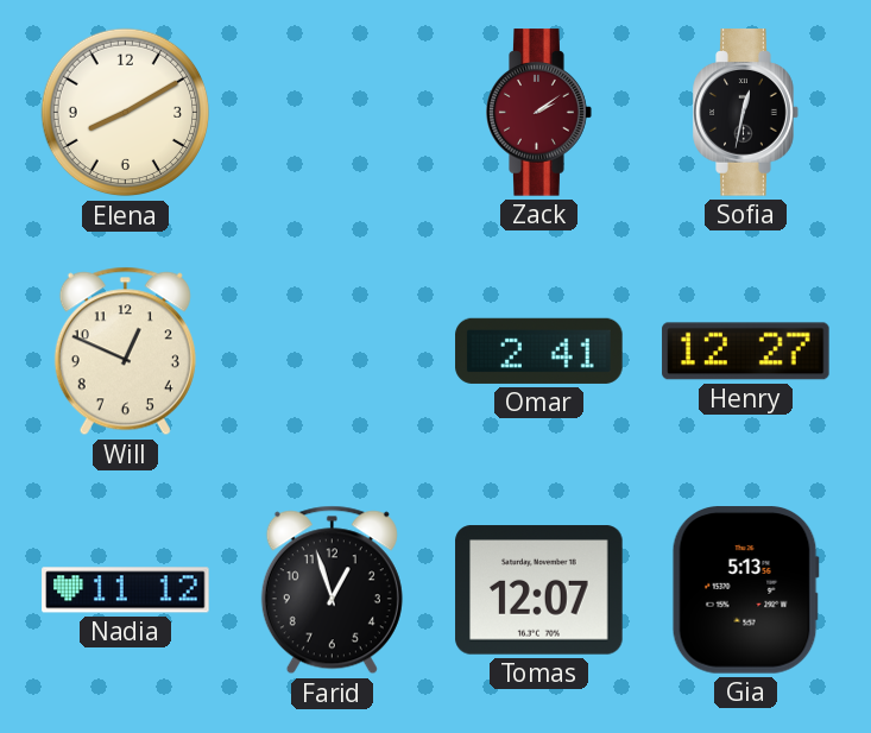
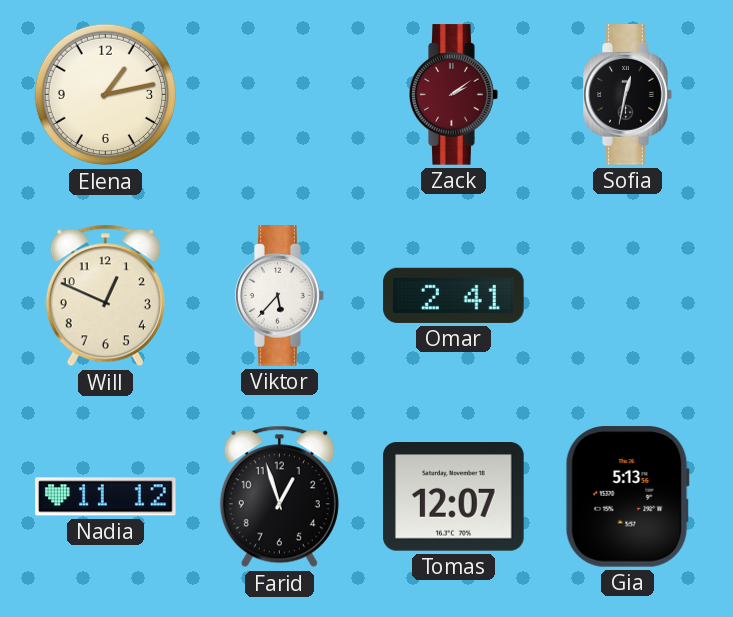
Elena: 8:10 -> 1:13 (106, 95)
Viktor: none -> 5:37 (280, 296)
Henry: 12:27 -> none (746, 352)
